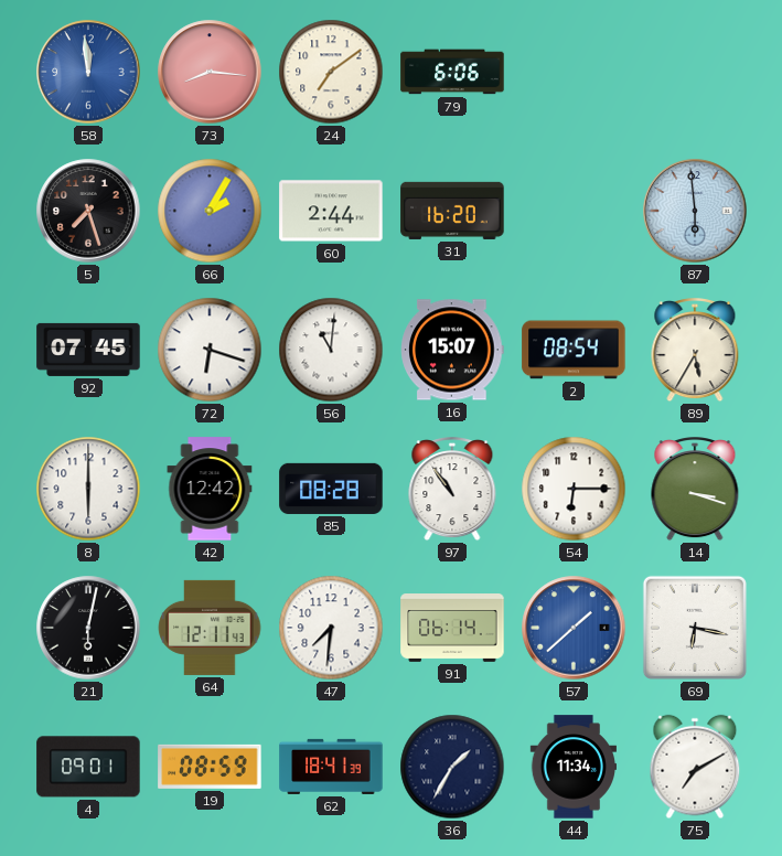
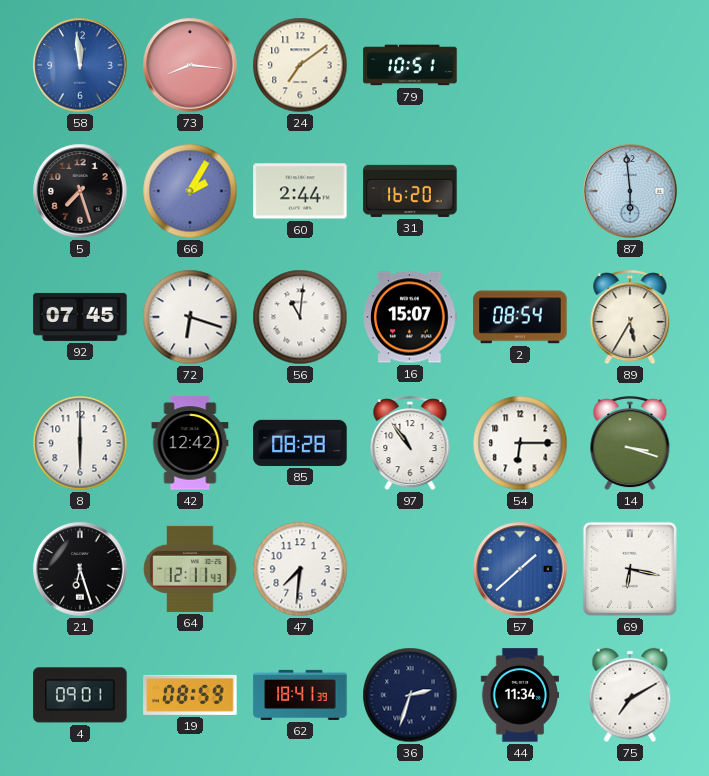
79: 6:06 -> 10:51 (410, 65)
21: 6:02 -> 6:27 (80, 569)
91: 06:14 -> none (452, 629)
36: 1:35 -> 2:33 (410, 695)
